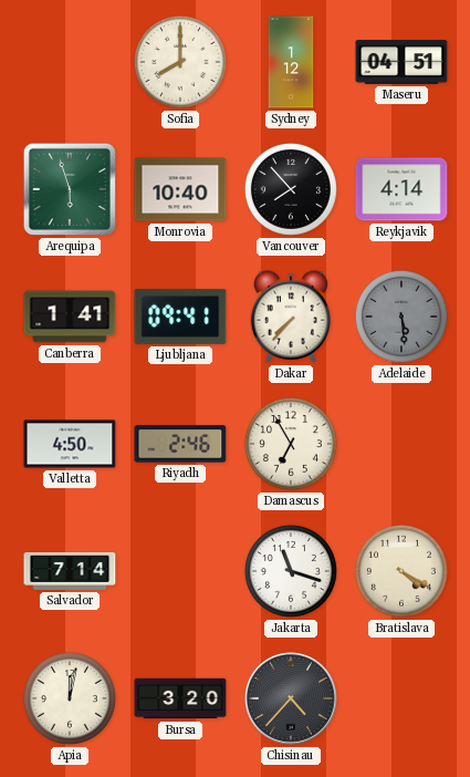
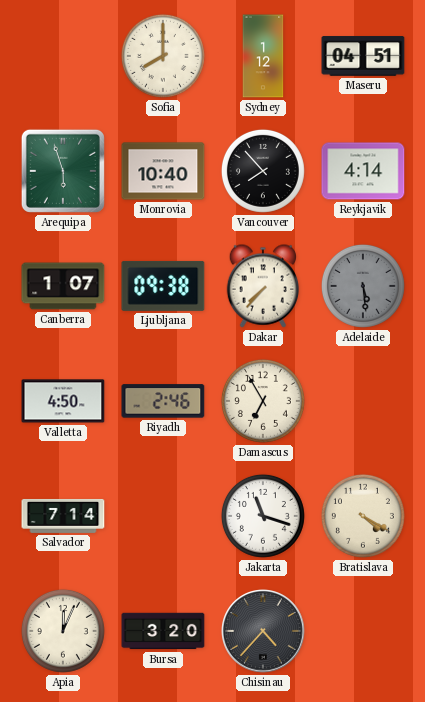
Canberra: 1:41 -> 1:07 (63, 286)
Ljubljana: 09:41 -> 09:38 (163, 286)
Apia: 12:02 -> 12:04 (63, 631)
